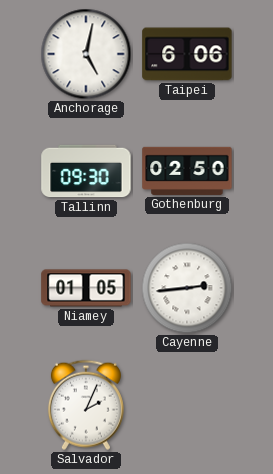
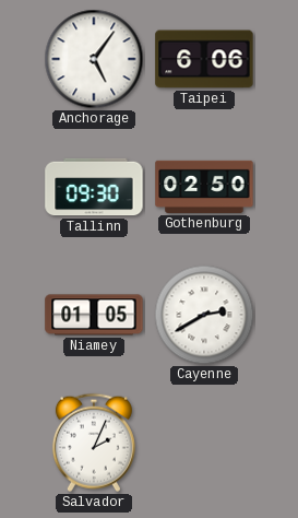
Anchorage: 5:02 -> 5:06 (94, 59)
Cayenne: 2:44 -> 2:40 (204, 315)
